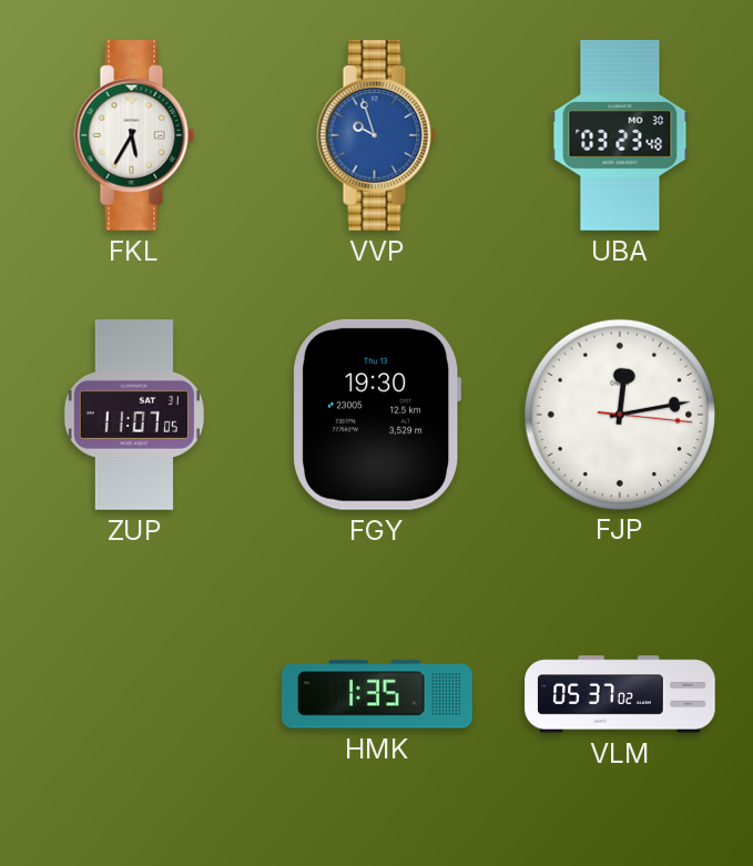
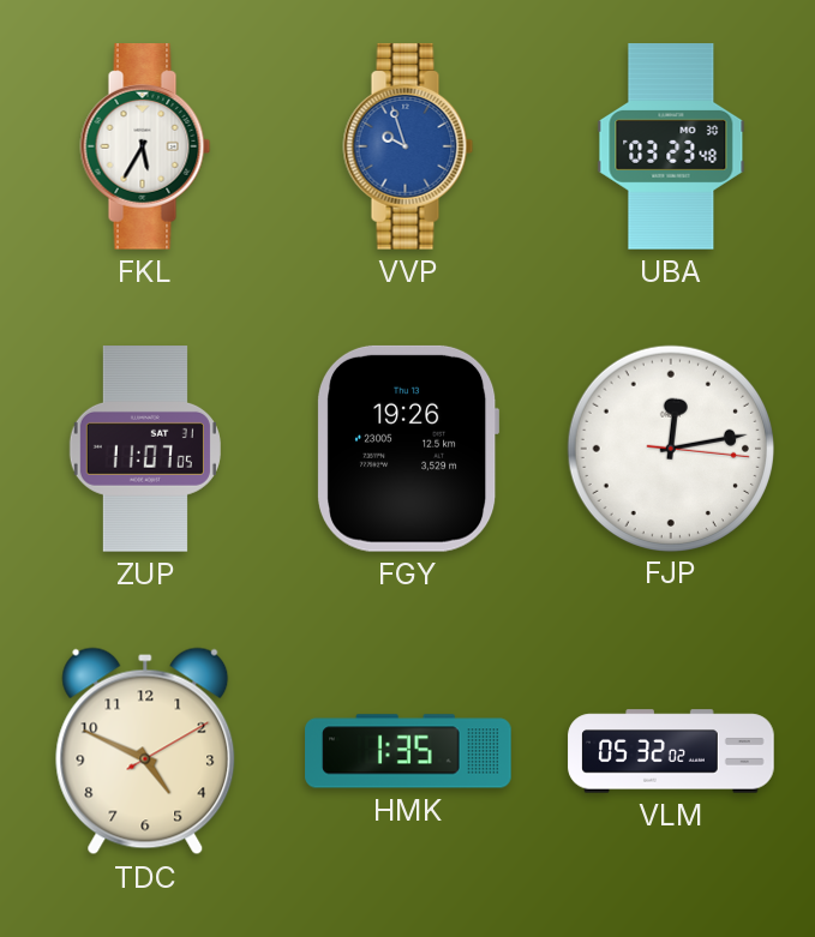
FGY: 19:30 -> 19:26 (409, 449)
TDC: none -> 4:49 (145, 751)
VLM: 05:37 -> 05:32 (671, 751)
